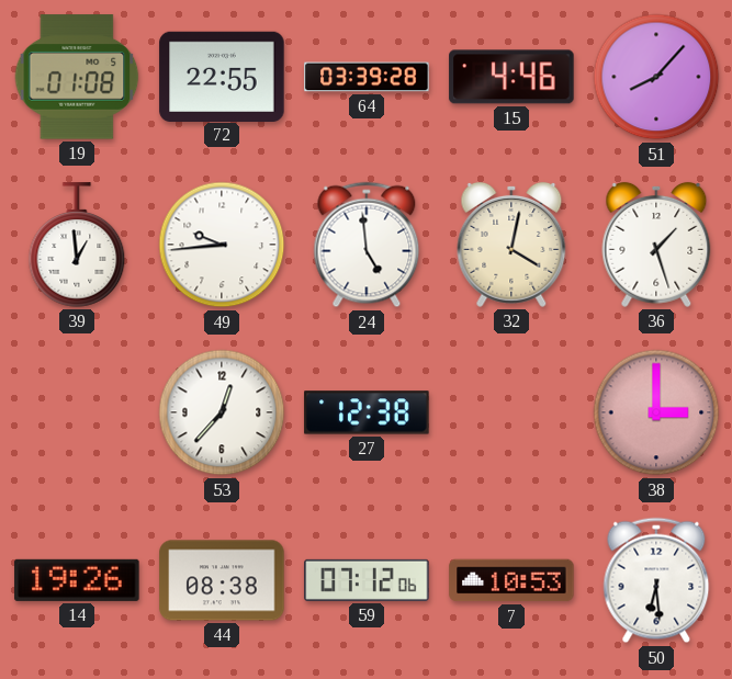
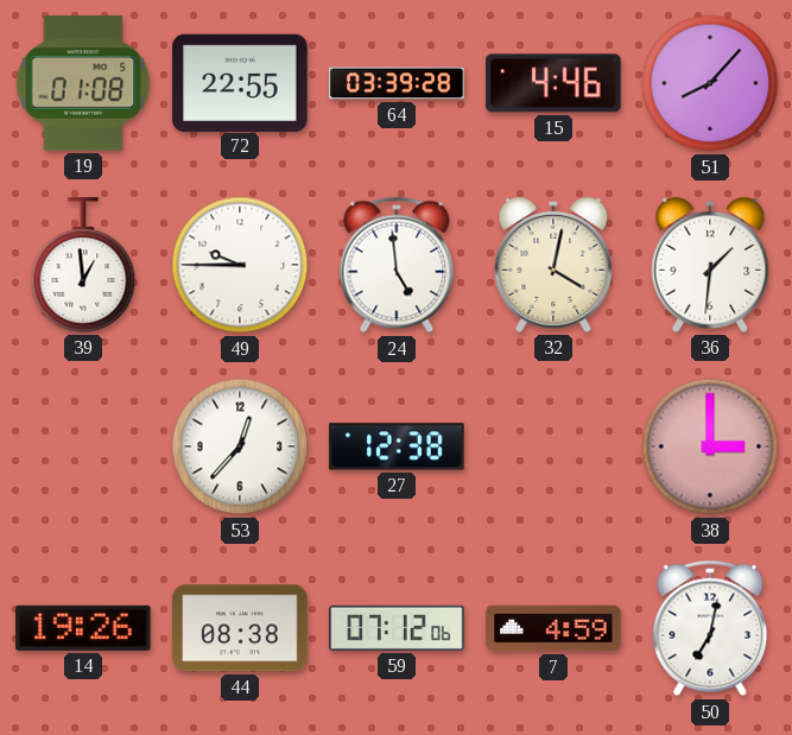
49: 9:44 -> 9:45 (240, 265)
36: 1:27 -> 1:31 (710, 265)
7: 10:53 -> 4:59 (553, 628)
50: 6:29 -> 7:02 (710, 628)
